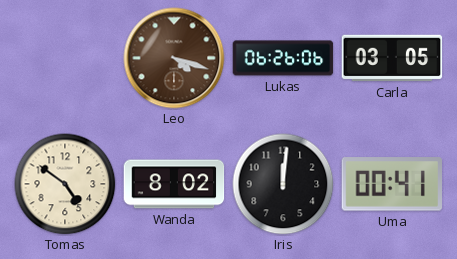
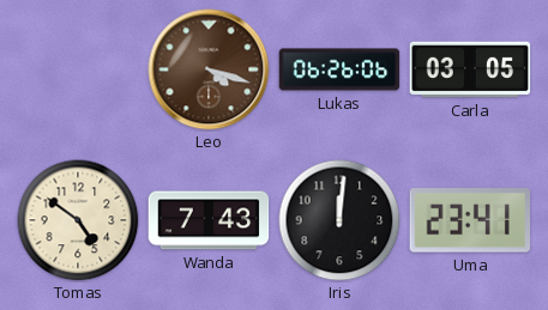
Wanda: 8:02 -> 7:43 (209, 220)
Uma: 00:41 -> 23:41 (469, 220)
